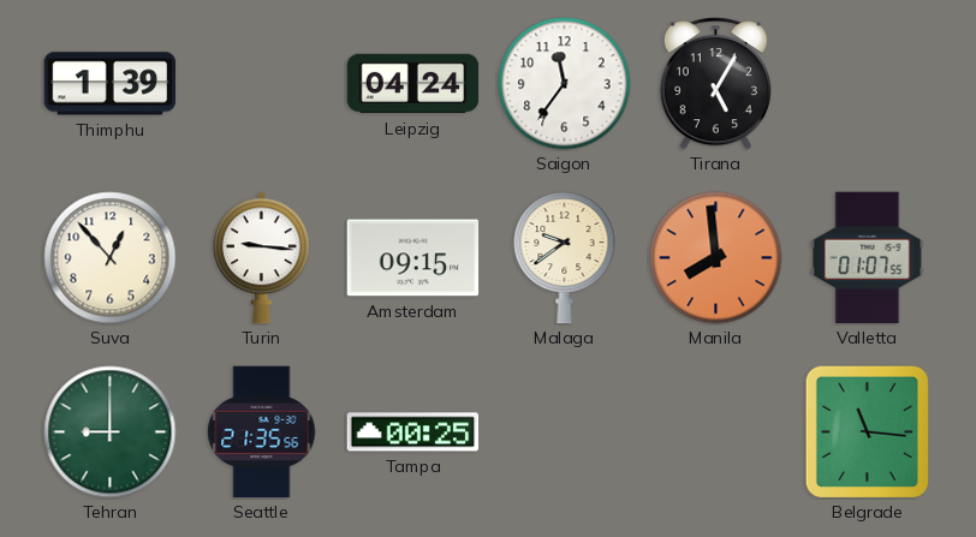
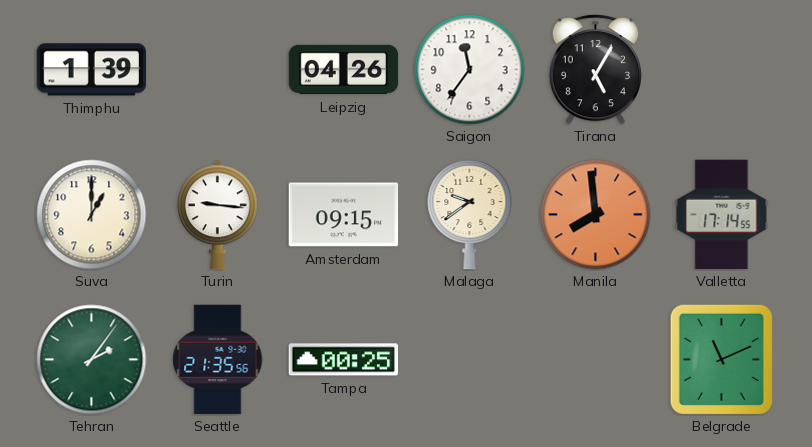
Leipzig: 04:24 -> 04:26 (344, 70)
Suva: 12:53 -> 1:00 (92, 215)
Valletta: 01:07 -> 17:14 (722, 215)
Tehran: 9:00 -> 2:06 (92, 360)
Belgrade: 11:16 -> 11:11 (721, 359)
